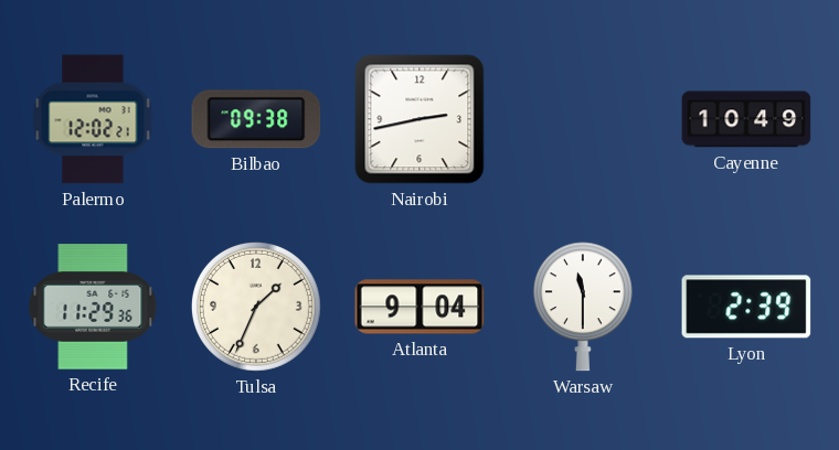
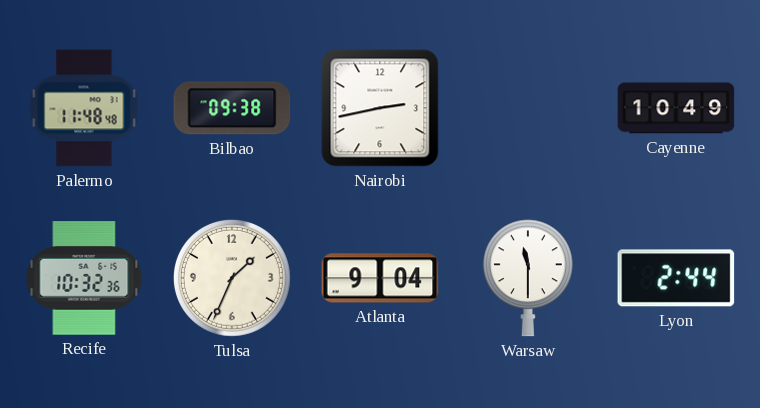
Palermo: 12:02 -> 11:48 (84, 108)
Recife: 11:29 -> 10:32 (84, 278)
Lyon: 2:39 -> 2:44 (676, 278)
